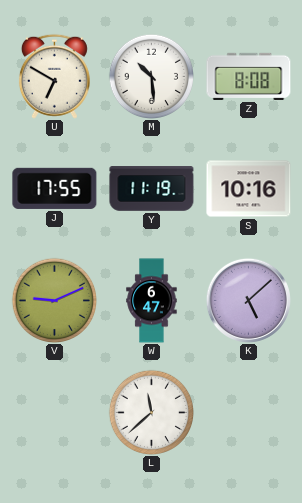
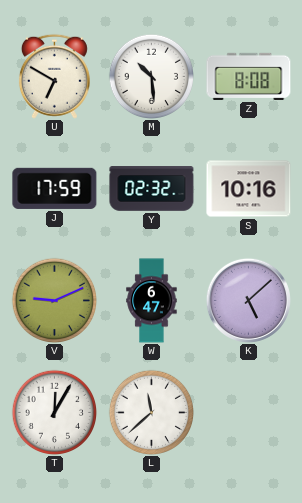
J: 17:55 -> 17:59 (55, 188)
Y: 11:19 -> 02:32 (152, 189)
T: none -> 12:05 (54, 412)
